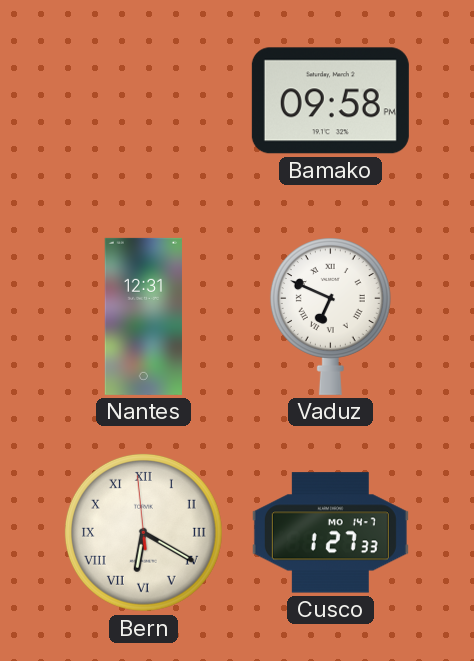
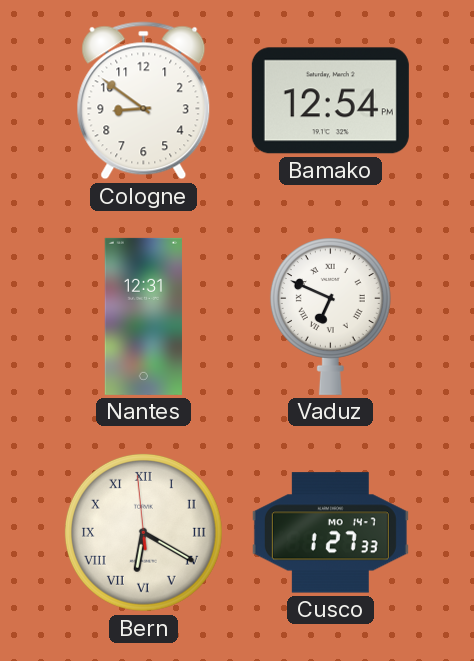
Cologne: none -> 8:51 (144, 101)
Bamako: 09:58 -> 12:54 (330, 101)
